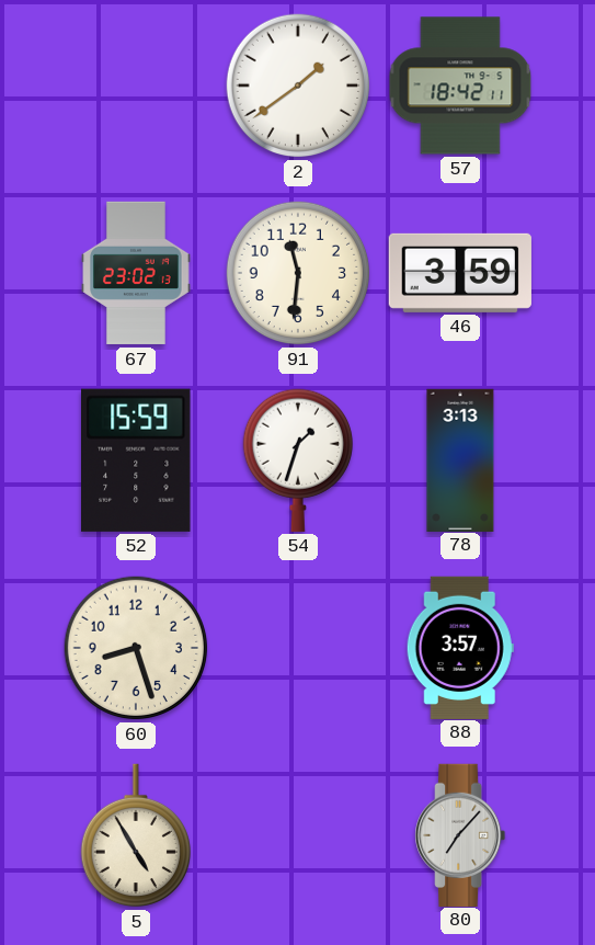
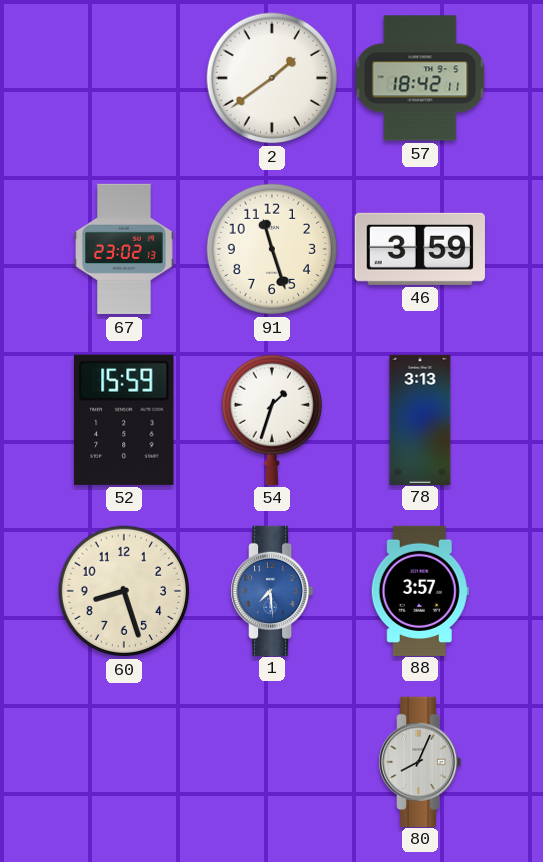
91: 11:31 -> 11:27 (272, 249)
1: none -> 7:29 (272, 590)
5: 4:55 -> none (135, 835)
80: 7:07 -> 8:04 (420, 761)
